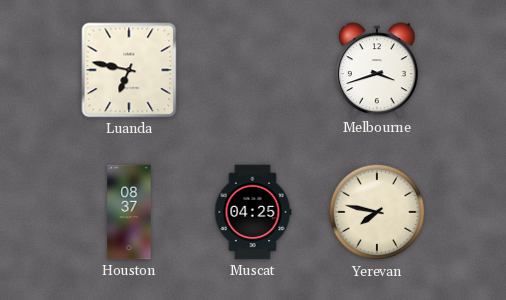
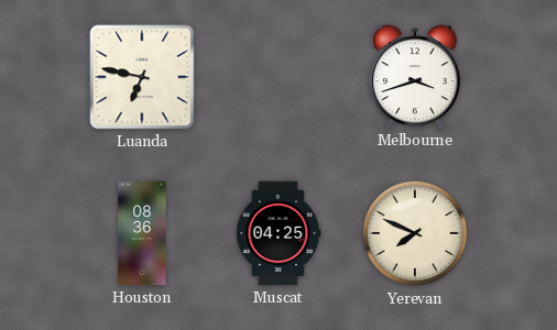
Houston: 08:37 -> 08:36 (142, 233)
Yerevan: 7:47 -> 7:49 (415, 233)
